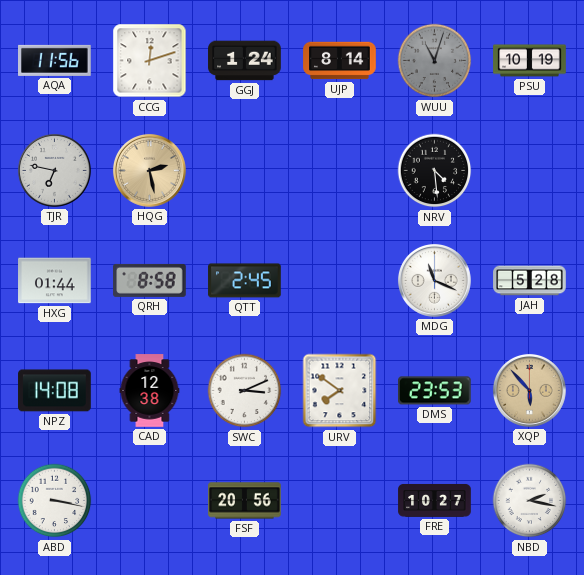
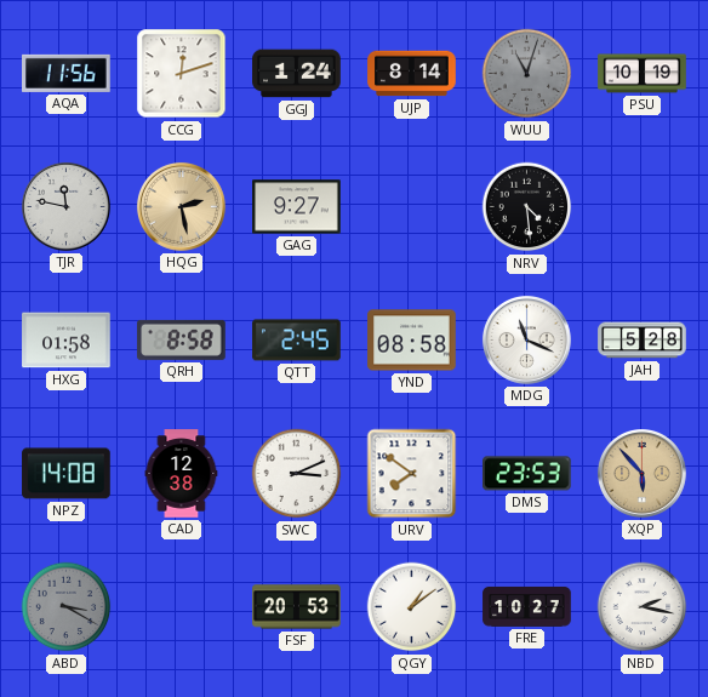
TJR: 6:47 -> 11:47 (65, 206)
GAG: none -> 9:27 (297, 207)
HXG: 01:44 -> 01:58 (67, 341)
YND: none -> 08:58 (412, 341)
ABD: 3:17 -> 3:20 (67, 607)
ABD dial: white -> grey (67, 607)
FSF: 20:56 -> 20:53 (297, 607)
QGY: none -> 1:09 (412, 607)
